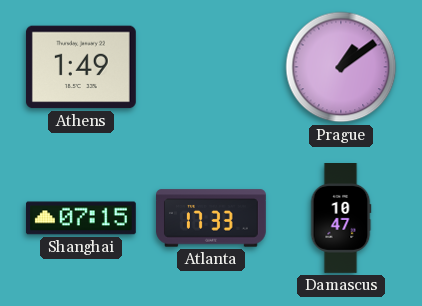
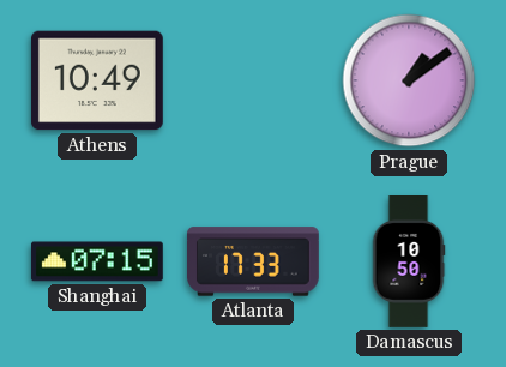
Athens: 1:49 -> 10:49 (97, 80)
Damascus: 10:47 -> 10:50 (409, 263)
